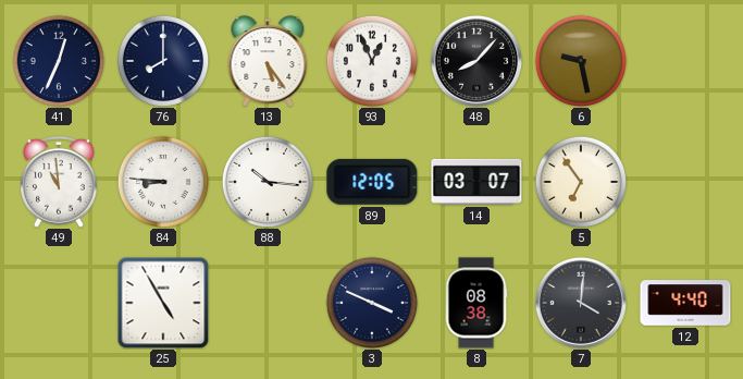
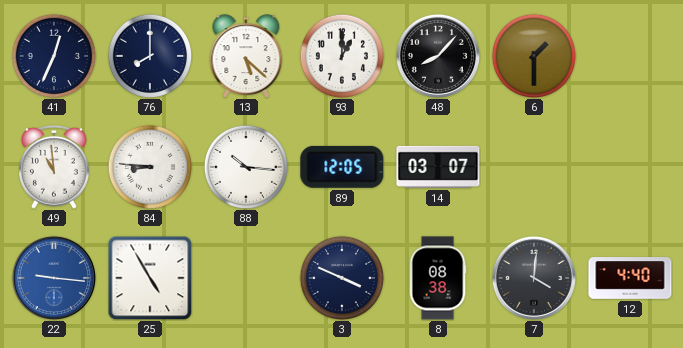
13: 5:24 -> 5:22 (246, 56)
93: 12:56 -> 1:00 (341, 55)
6: 9:28 -> 1:30 (533, 55)
5: 6:54 -> none (580, 181)
22: none -> 9:16 (54, 278)
